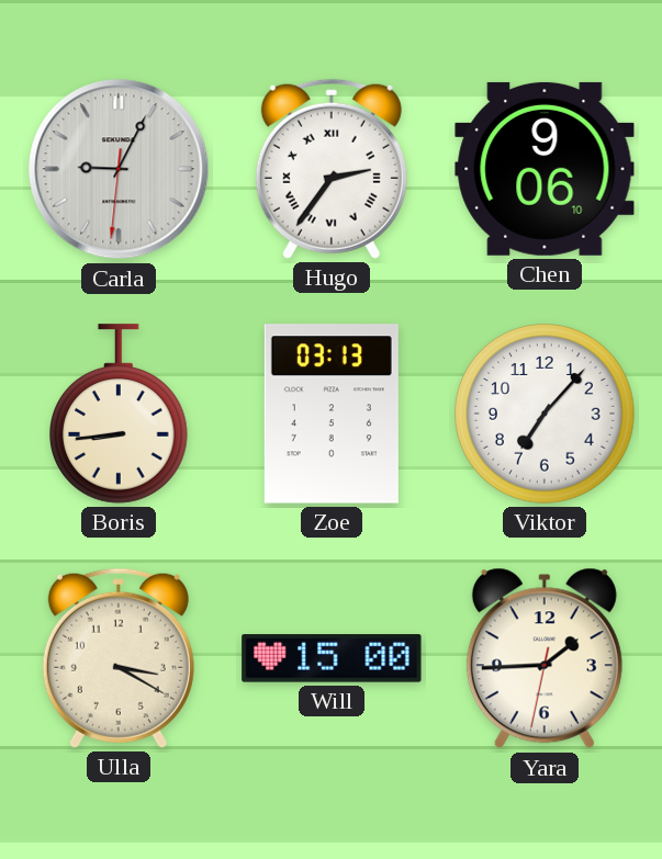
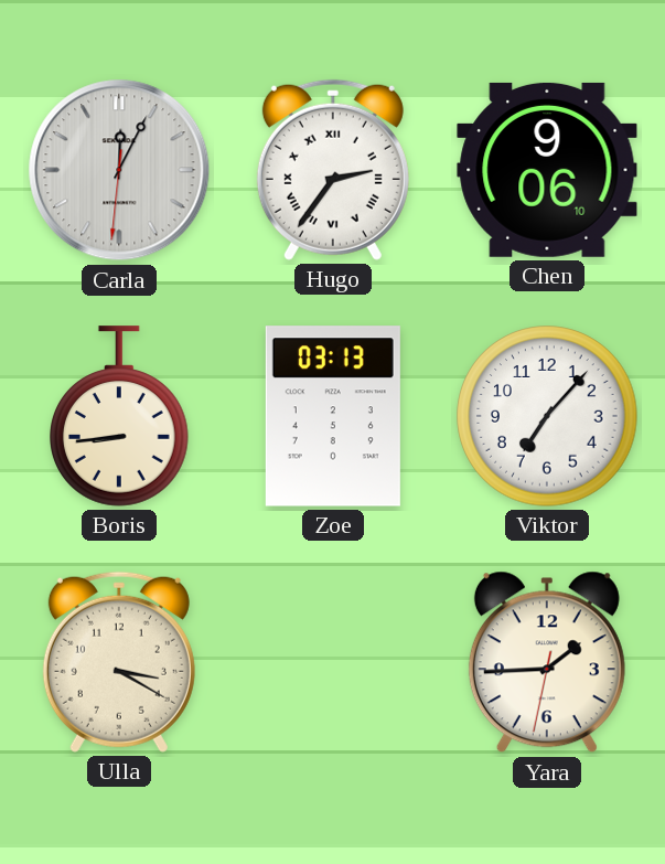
Carla: 9:04 -> 12:04 (119, 170)
Will: 15:00 -> none (332, 658)
